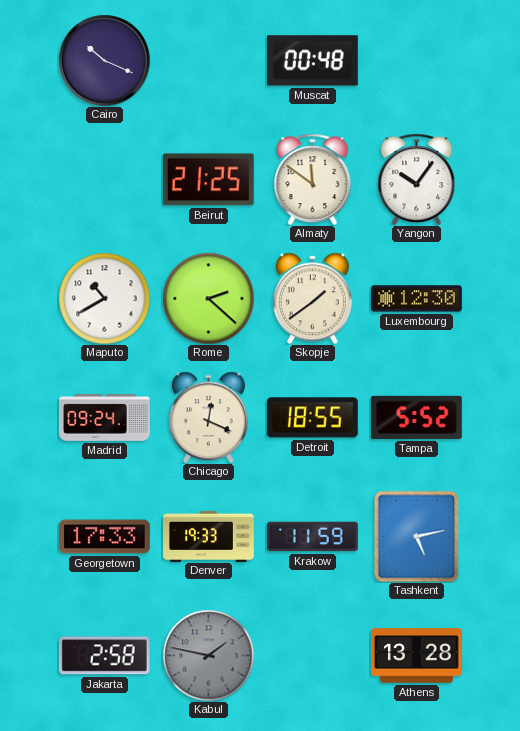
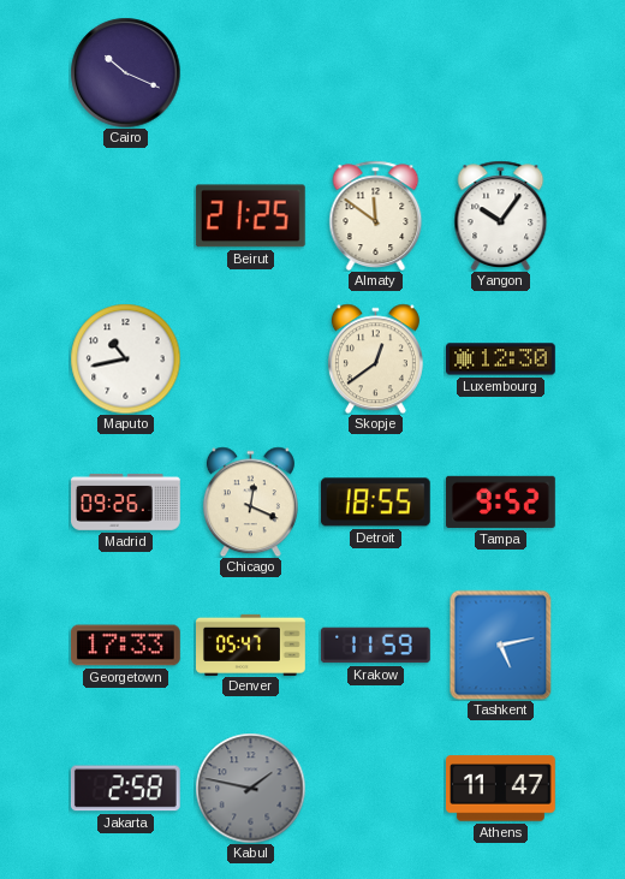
Muscat: 00:48 -> none (312, 61)
Maputo: 10:40 -> 10:43 (125, 358)
Rome: 2:22 -> none (208, 298)
Skopje: 1:39 -> 12:39 (375, 358)
Madrid: 09:24 -> 09:26 (126, 503)
Tampa: 5:52 -> 9:52 (500, 501)
Denver: 19:33 -> 05:47 (251, 645)
Athens: 13:28 -> 11:47 (501, 789)
